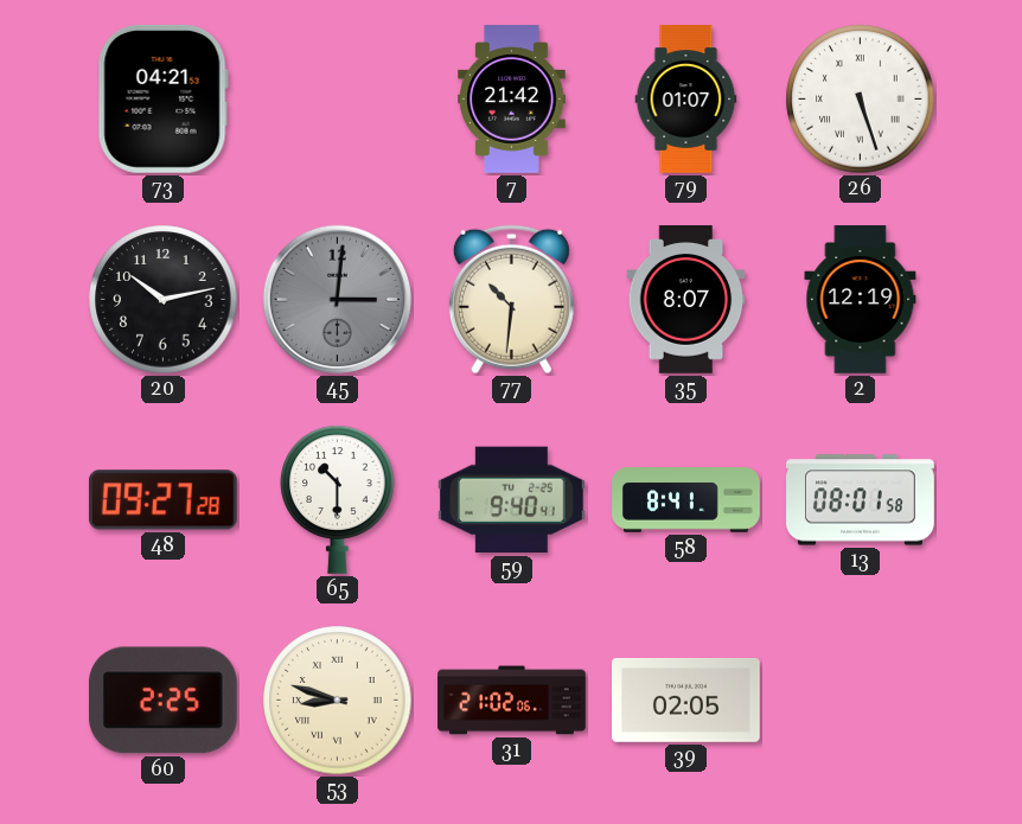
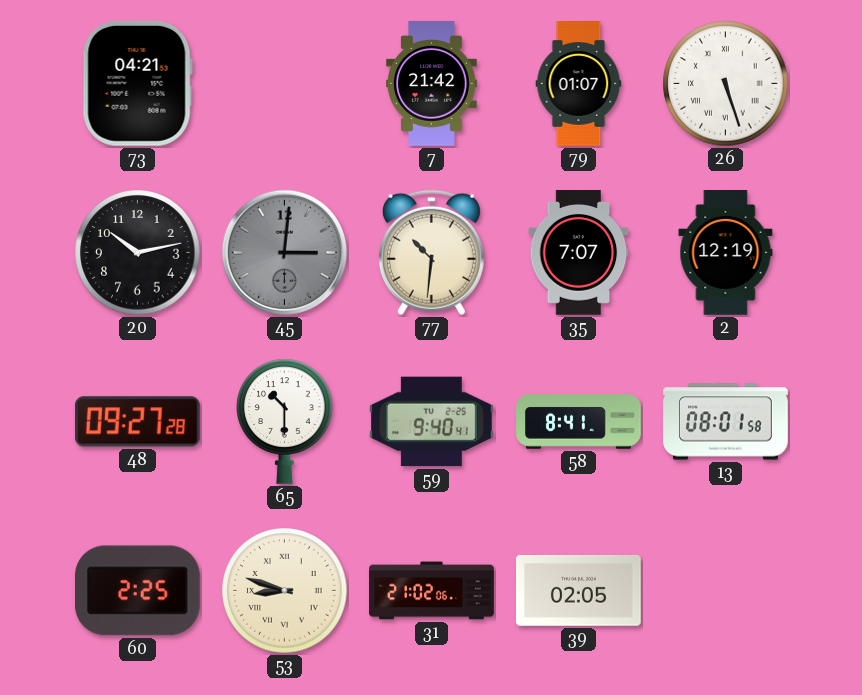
35: 8:07 -> 7:07 (579, 253)
